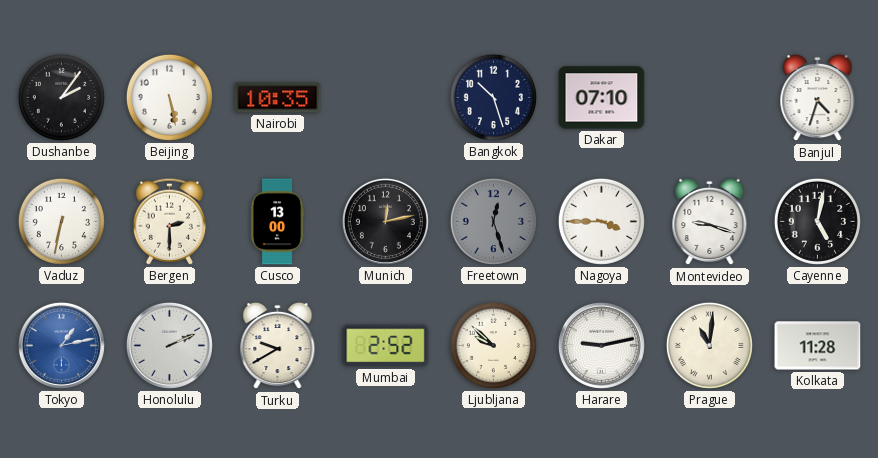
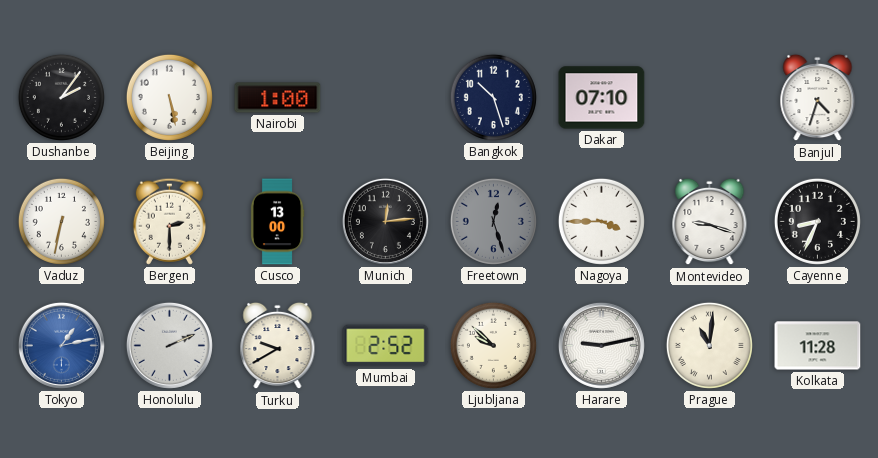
Nairobi: 10:35 -> 1:00 (278, 98)
Munich: 12:13 -> 12:14 (385, 221)
Cayenne: 5:02 -> 8:34 (817, 221)
